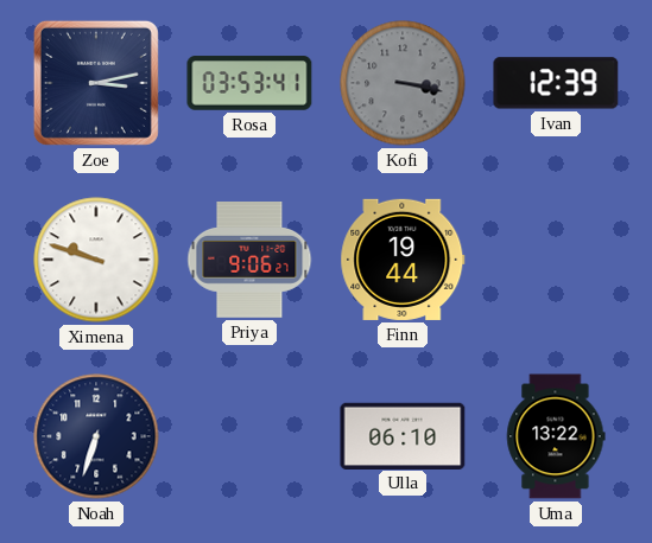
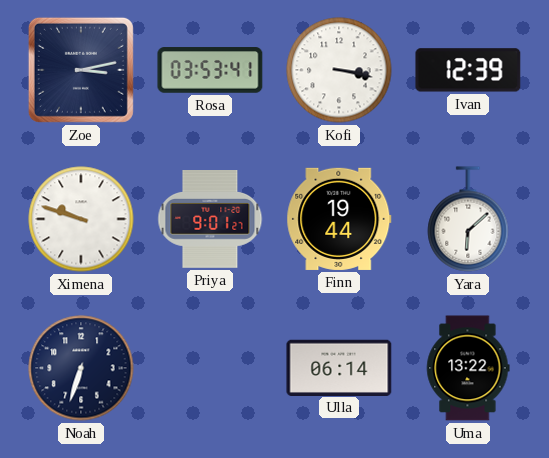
Kofi dial: grey -> white (339, 70)
Priya: 9:06 -> 9:01 (210, 220)
Yara: none -> 6:08 (468, 219)
Ulla: 06:10 -> 06:14 (339, 367)
